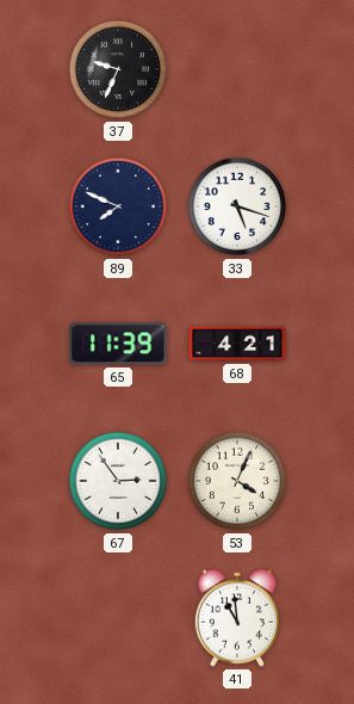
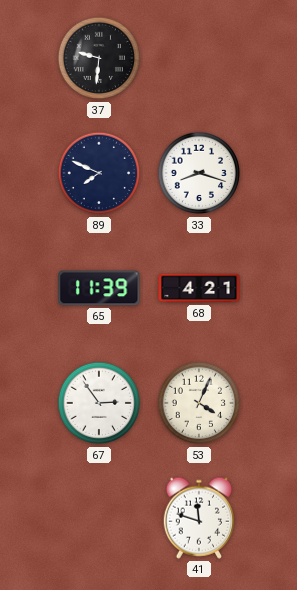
37: 9:34 -> 9:31 (99, 58)
33: 5:18 -> 8:18 (199, 173)
41: 10:59 -> 11:48 (198, 518)
